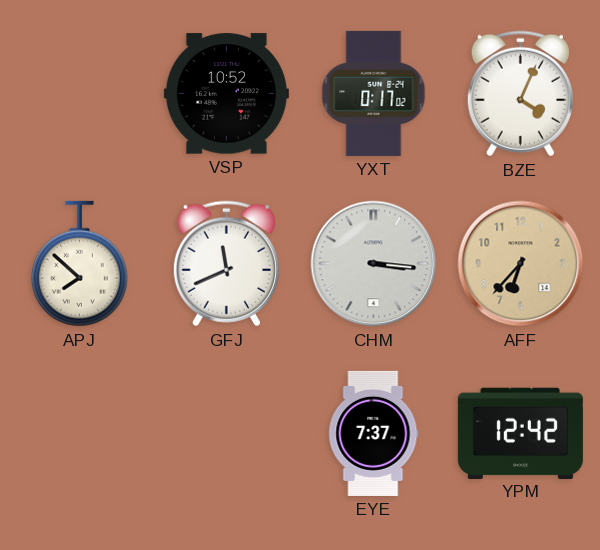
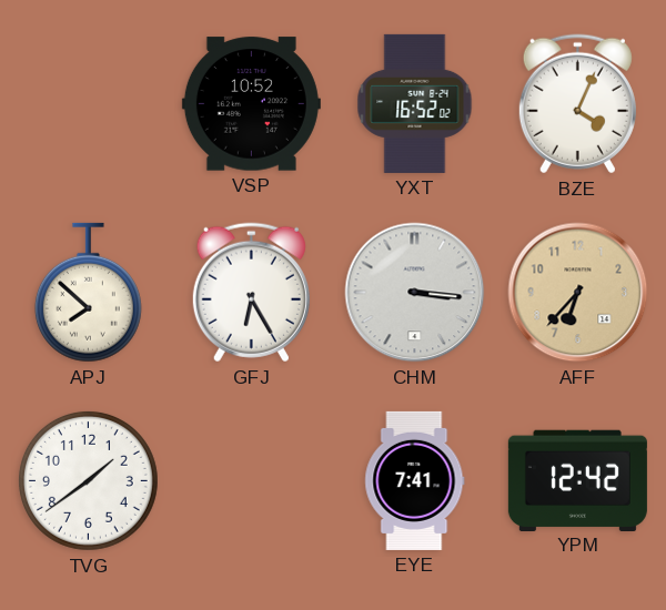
YXT: 0:17 -> 16:52 (415, 103)
GFJ: 11:41 -> 6:25 (251, 293)
TVG: none -> 1:39 (88, 480)
EYE: 7:37 -> 7:41 (415, 480)
